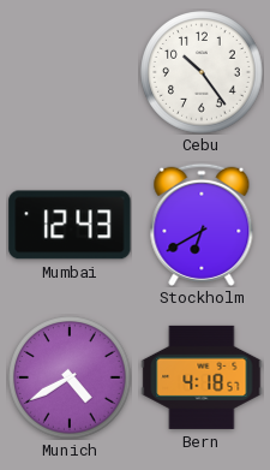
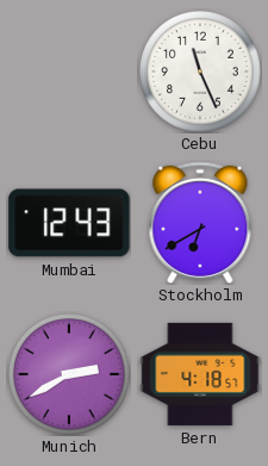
Cebu: 10:24 -> 11:26 (200, 72)
Munich: 4:40 -> 2:40 (69, 374)
